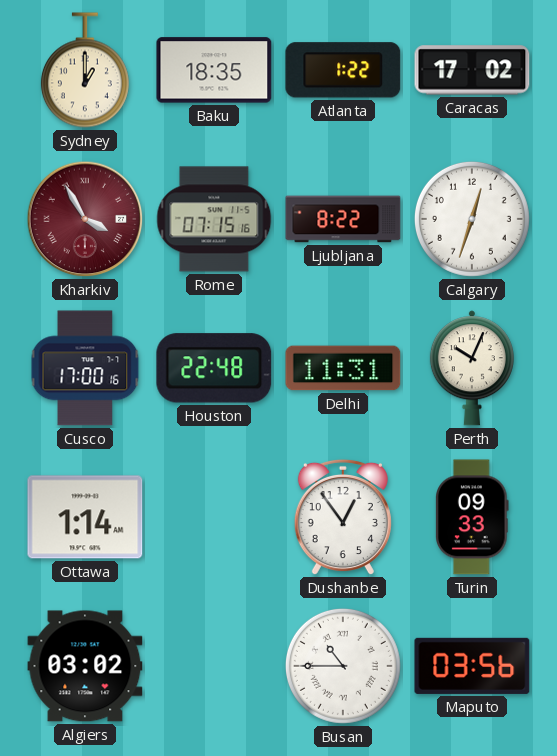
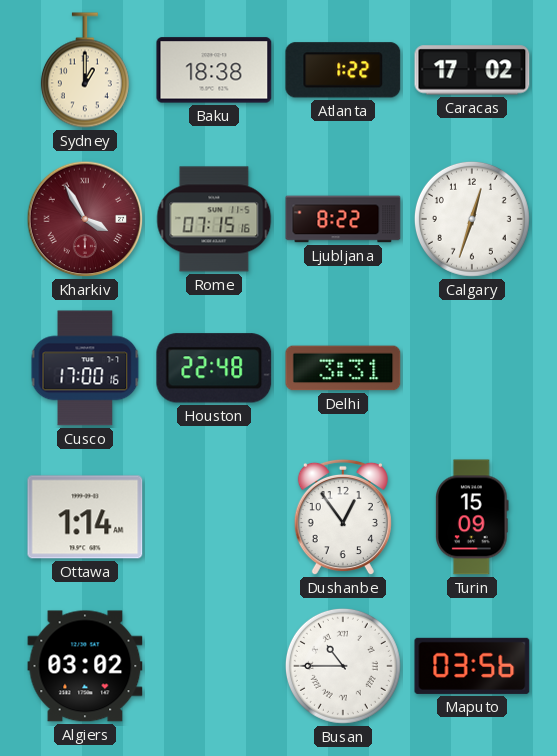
Baku: 18:35 -> 18:38 (214, 70)
Delhi: 11:31 -> 3:31 (343, 368)
Perth: 10:04 -> none (472, 368)
Turin: 09:33 -> 15:09 (472, 517)
